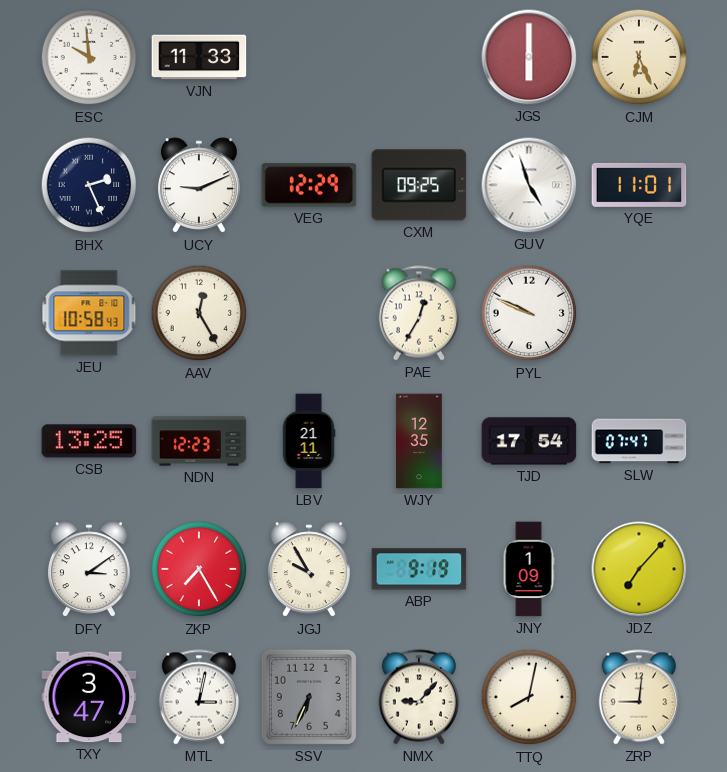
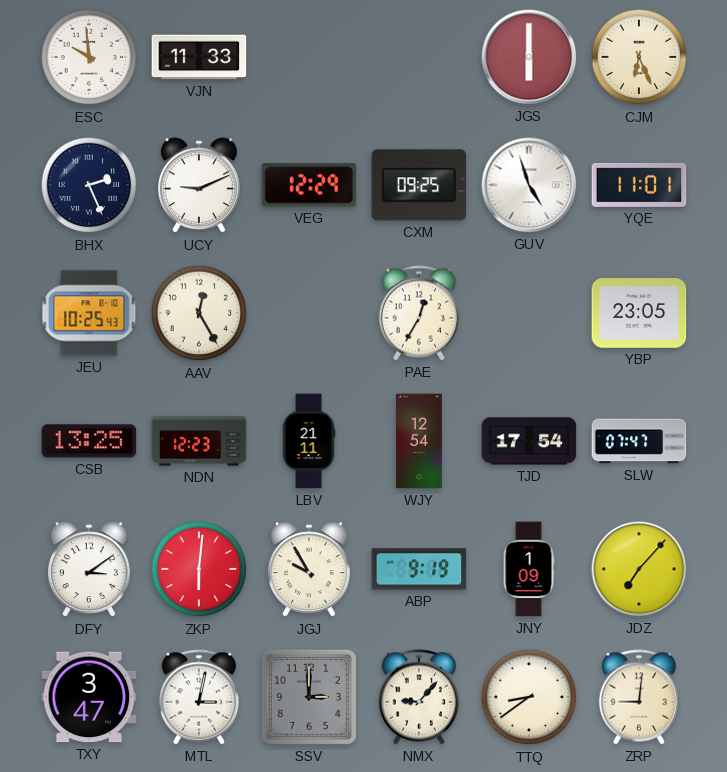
JEU: 10:58 -> 10:25 (89, 313)
PYL: 9:49 -> none (529, 313)
YBP: none -> 23:05 (639, 313)
WJY: 12:35 -> 12:54 (419, 441)
ZKP: 7:25 -> 6:01 (199, 569)
SSV: 6:34 -> 3:00 (309, 697)
TTQ: 8:02 -> 8:39 (529, 697)
